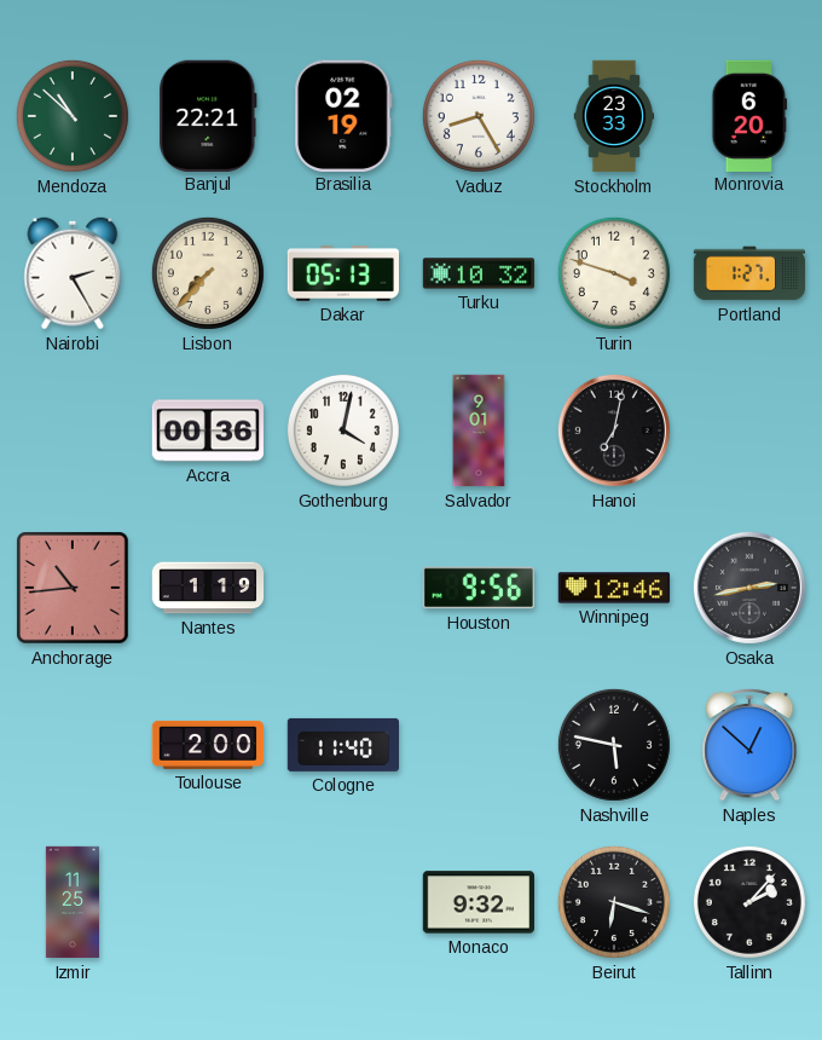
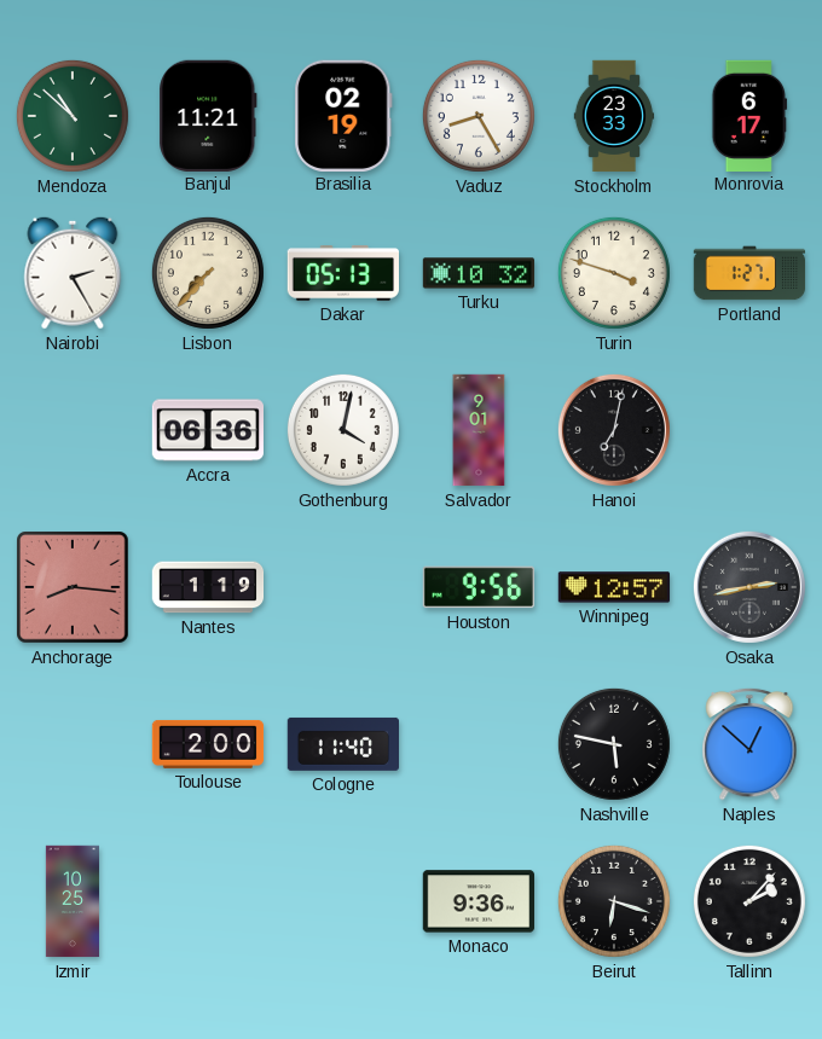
Banjul: 22:21 -> 11:21 (208, 115)
Monrovia: 6:20 -> 6:17 (749, 115)
Accra: 00:36 -> 06:36 (208, 430)
Anchorage: 10:44 -> 8:16 (73, 587)
Winnipeg: 12:46 -> 12:57 (614, 587)
Izmir: 11:25 -> 10:25 (71, 901)
Monaco: 9:32 -> 9:36 (477, 901)
